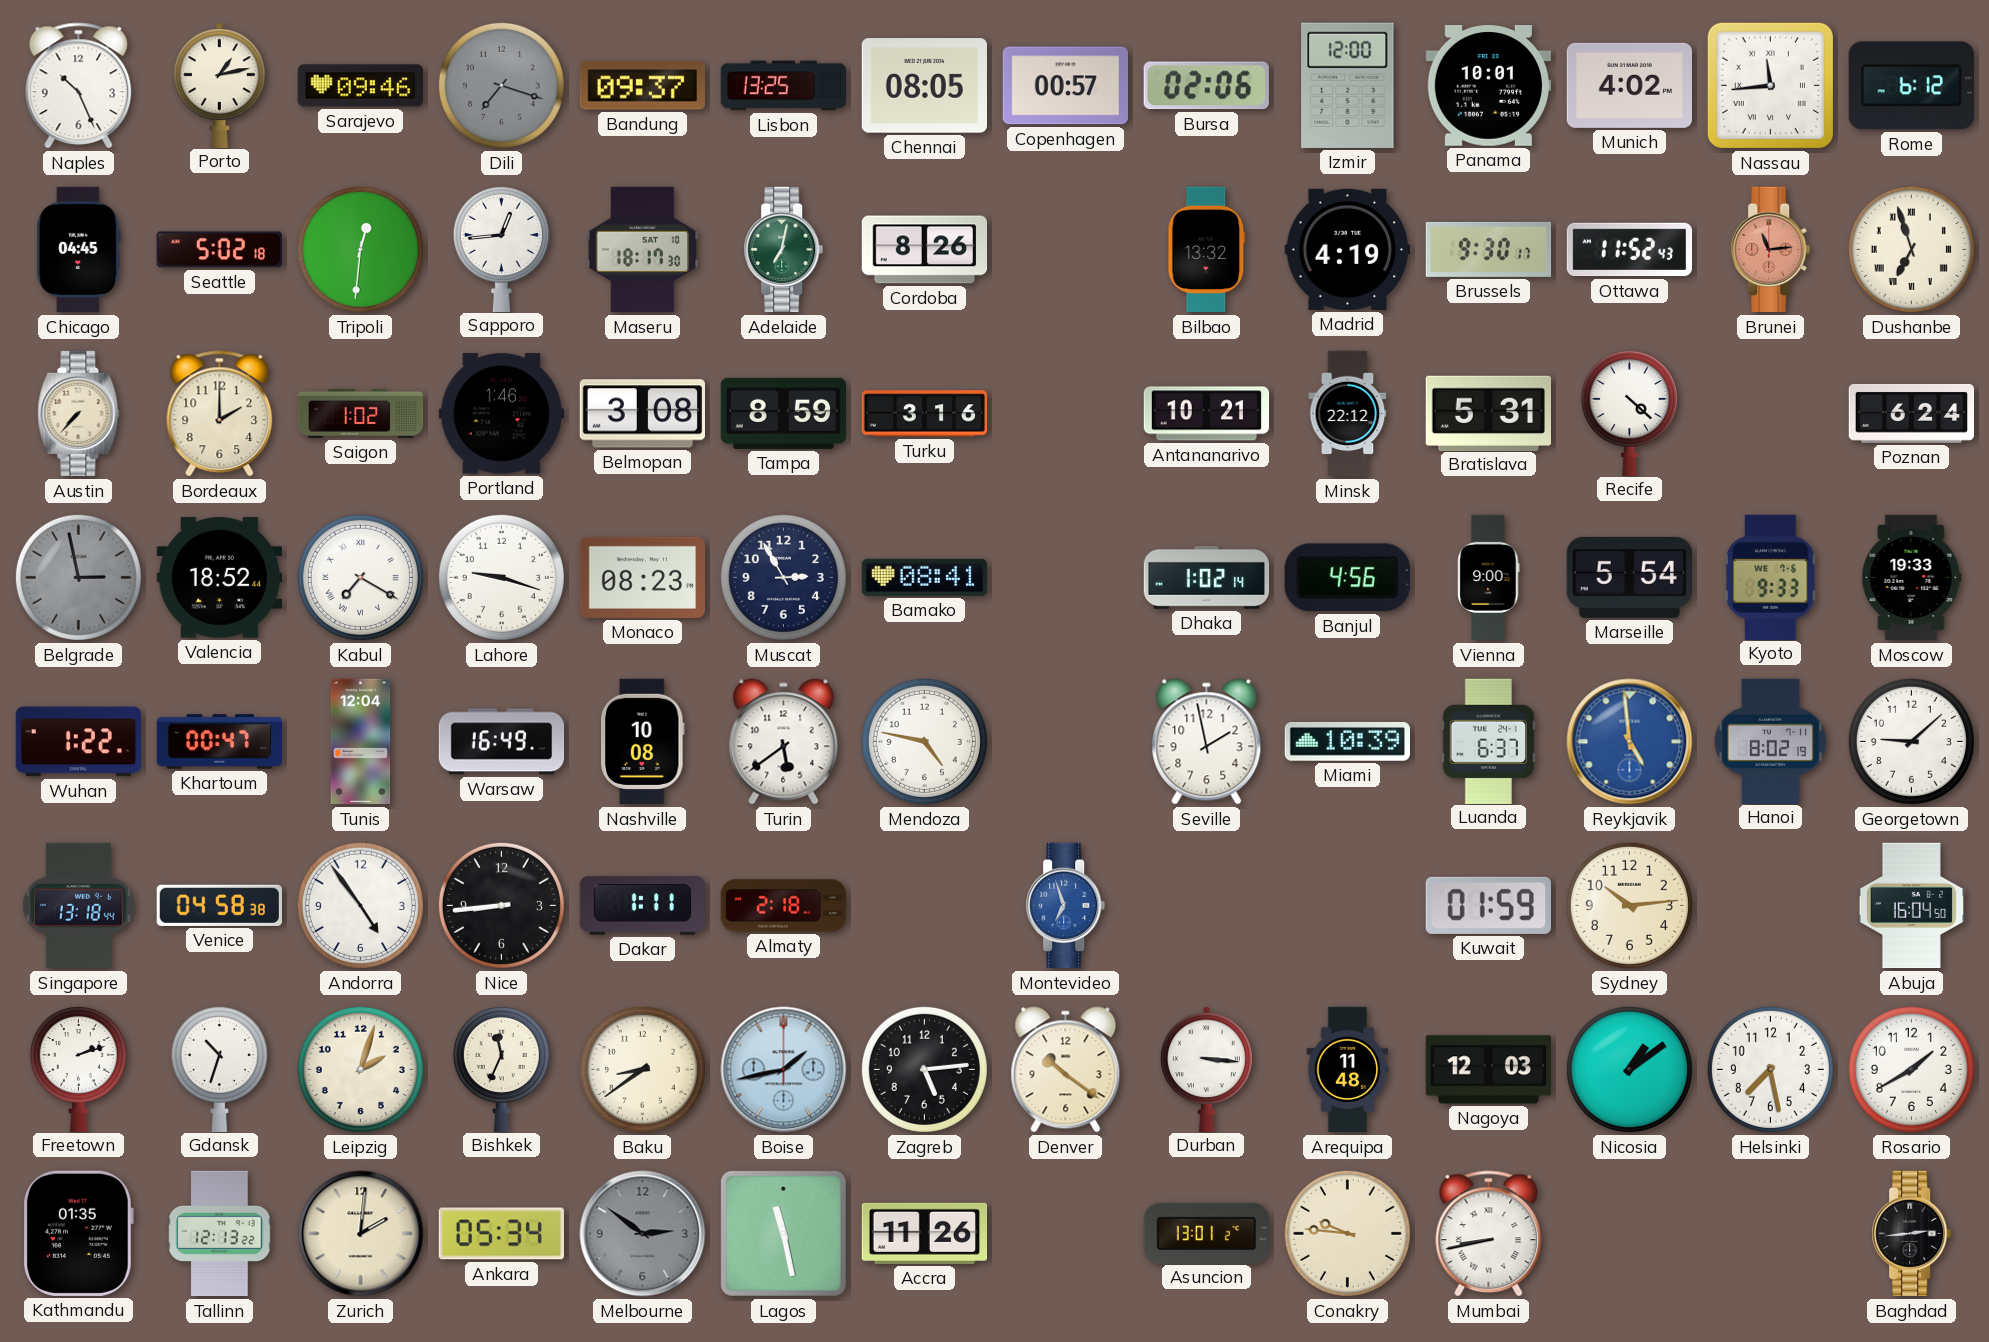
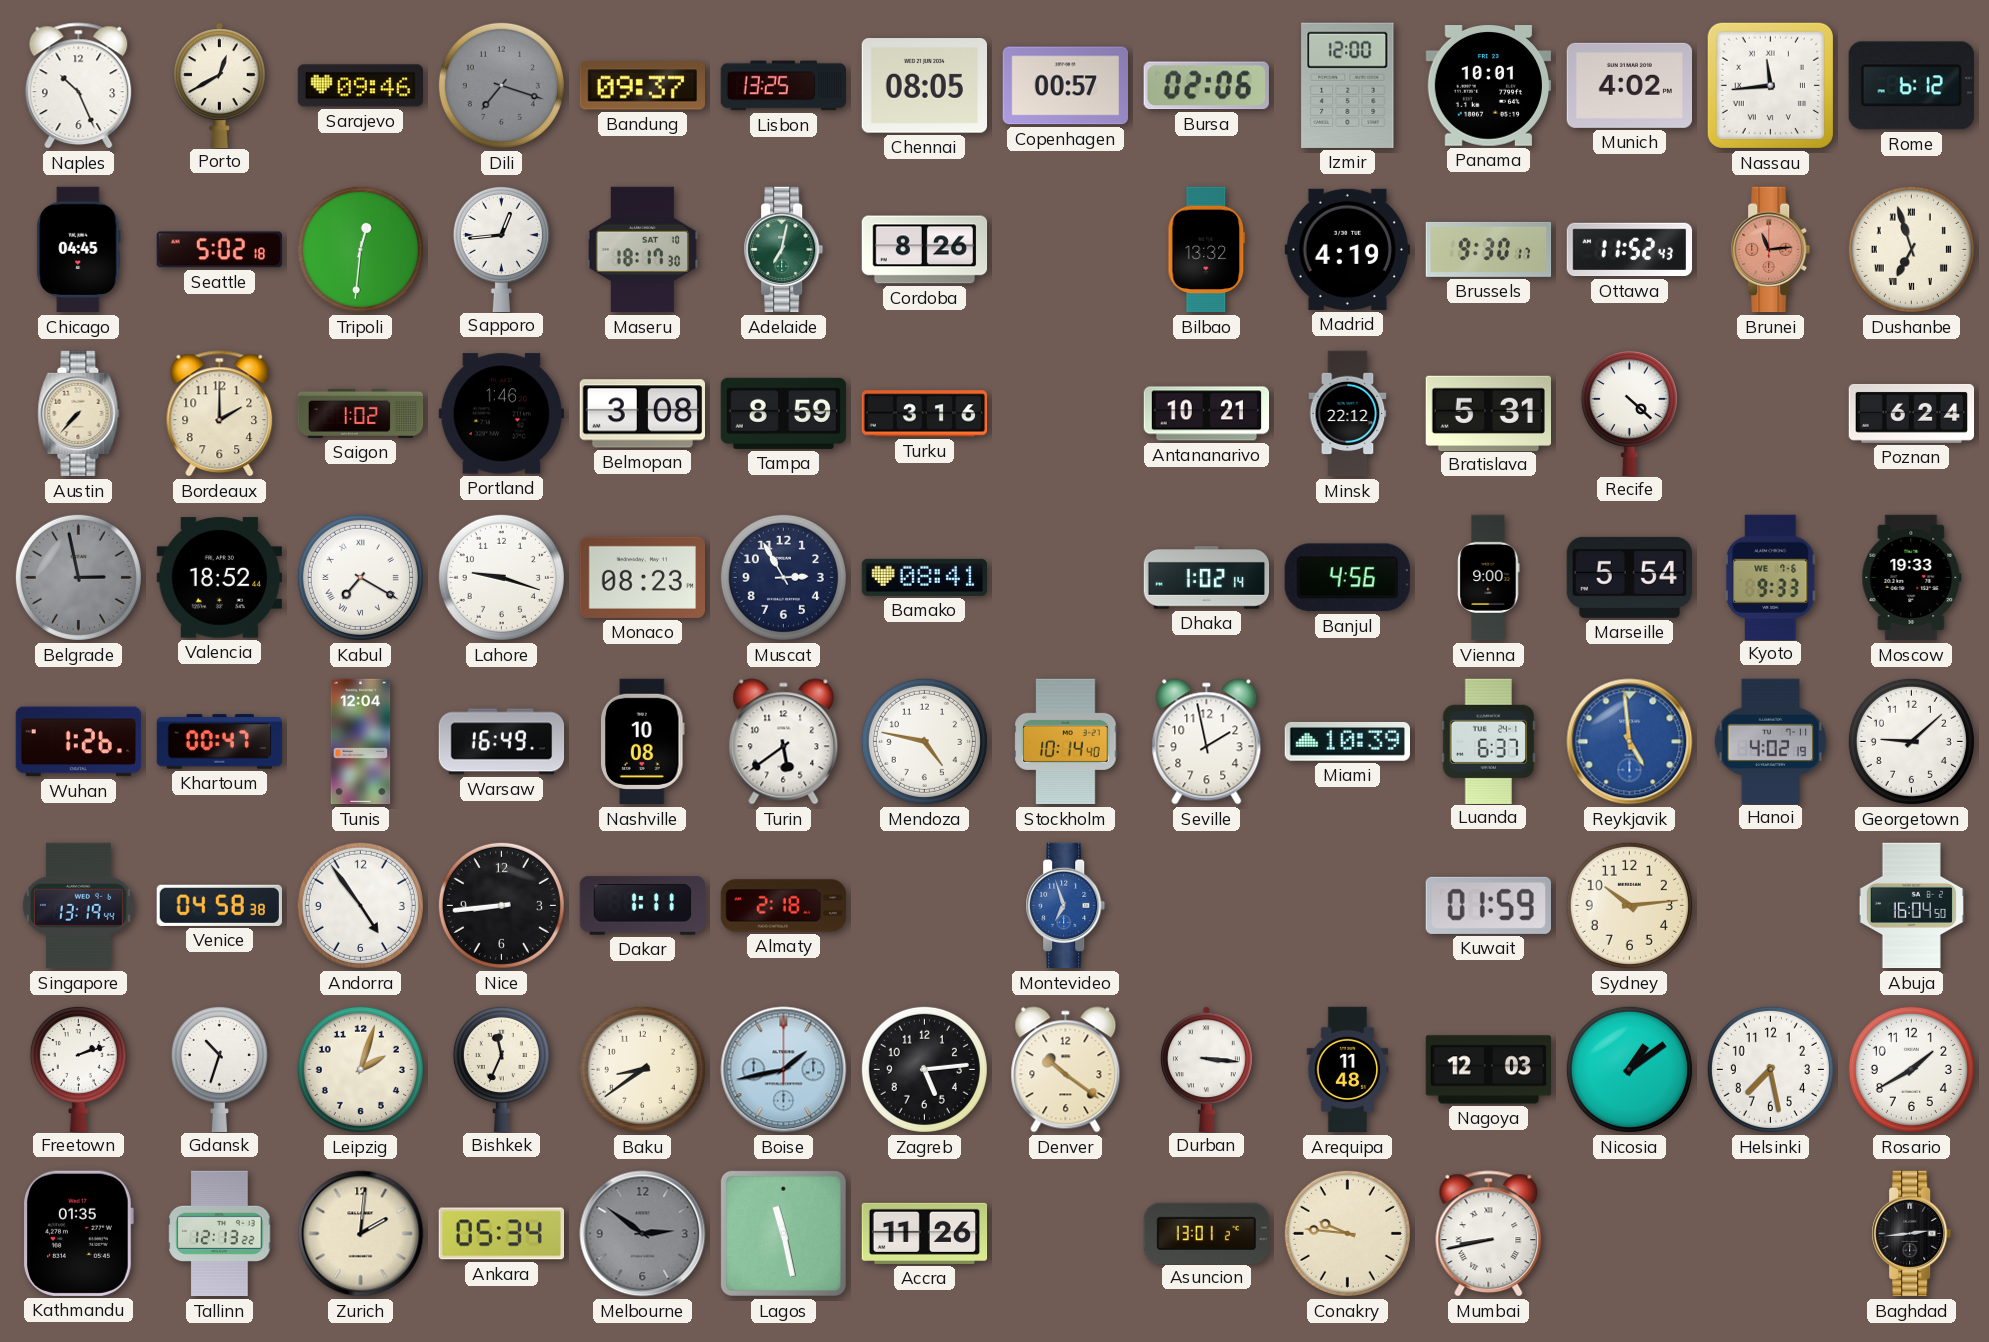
Porto: 1:13 -> 12:40 (219, 85)
Wuhan: 1:22 -> 1:26 (78, 742)
Stockholm: none -> 10:14 (1066, 742)
Hanoi: 8:02 -> 4:02 (1771, 741)
Singapore: 13:18 -> 13:19 (78, 906)
